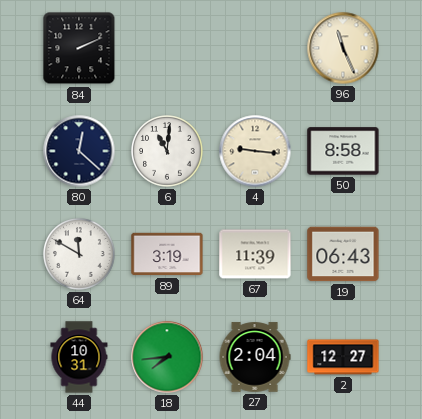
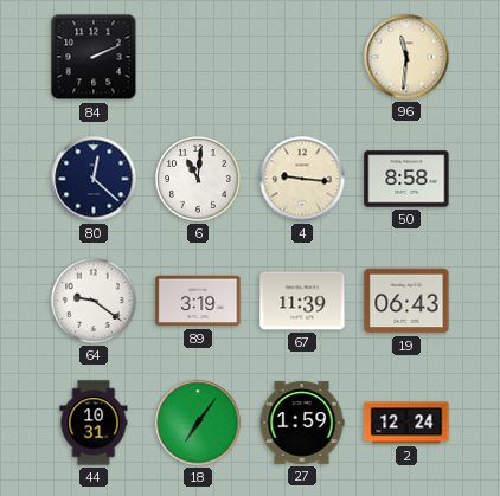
96: 11:26 -> 11:31 (406, 57)
64: 11:50 -> 9:21 (94, 301)
18: 7:44 -> 7:06 (198, 423)
27: 2:04 -> 1:59 (302, 423)
2: 12:27 -> 12:24 (406, 423)
